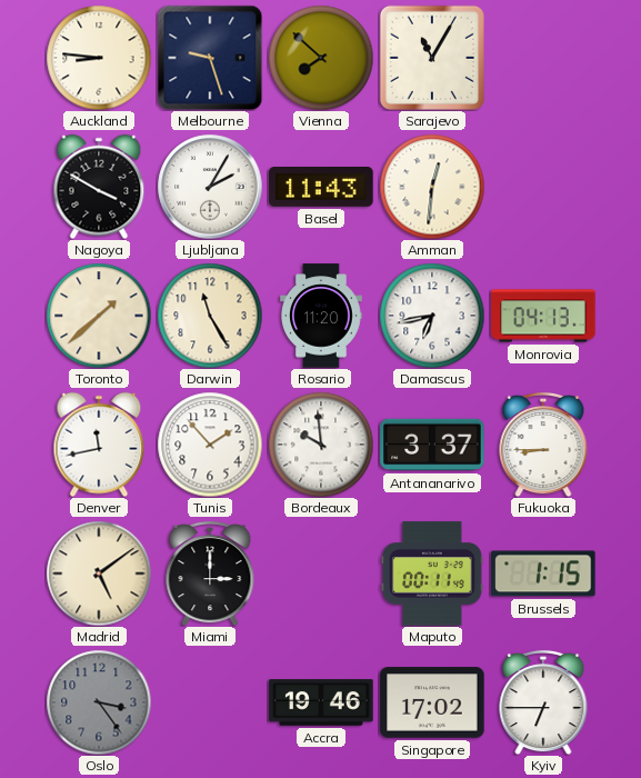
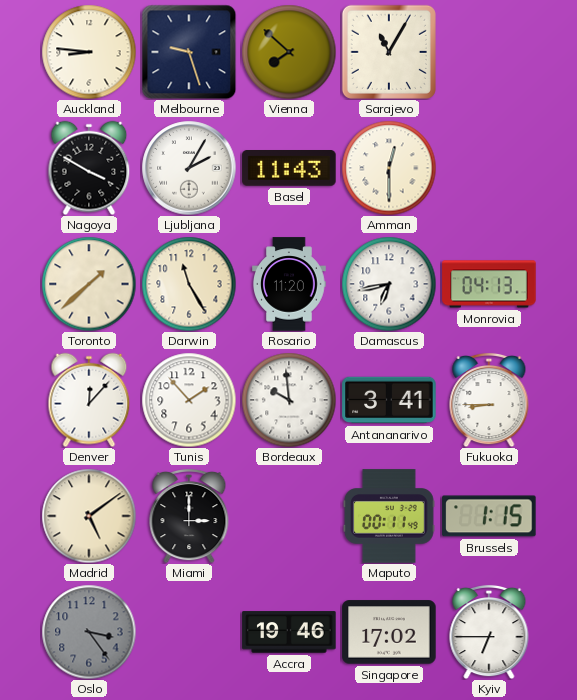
Amman: 12:31 -> 12:30 (389, 168)
Denver: 11:43 -> 12:07 (89, 400)
Antananarivo: 3:37 -> 3:41 (389, 400)
